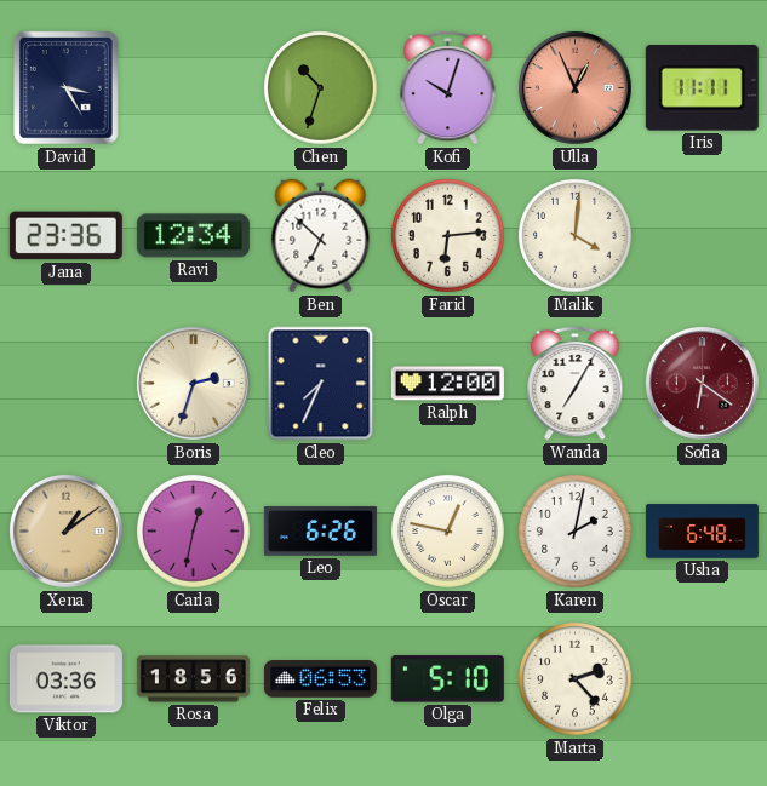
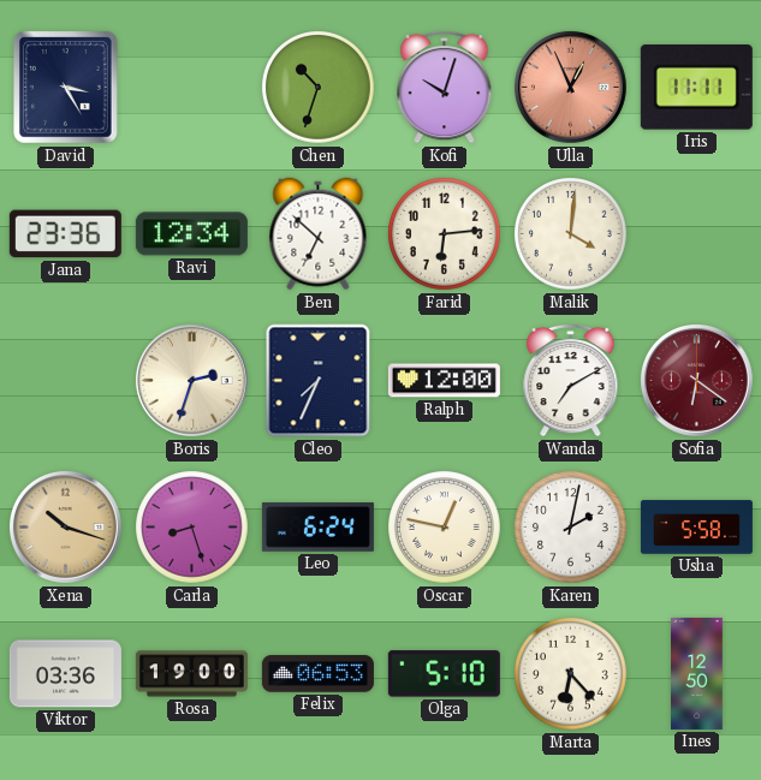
Wanda: 7:05 -> 7:10 (571, 380)
Xena: 1:09 -> 10:18 (65, 526)
Carla: 12:32 -> 8:27 (192, 528)
Leo: 6:26 -> 6:24 (317, 528)
Usha: 6:48 -> 5:58 (696, 528)
Rosa: 18:56 -> 19:00 (191, 674)
Marta: 2:23 -> 6:23 (571, 674)
Ines: none -> 12:50 (697, 673)
